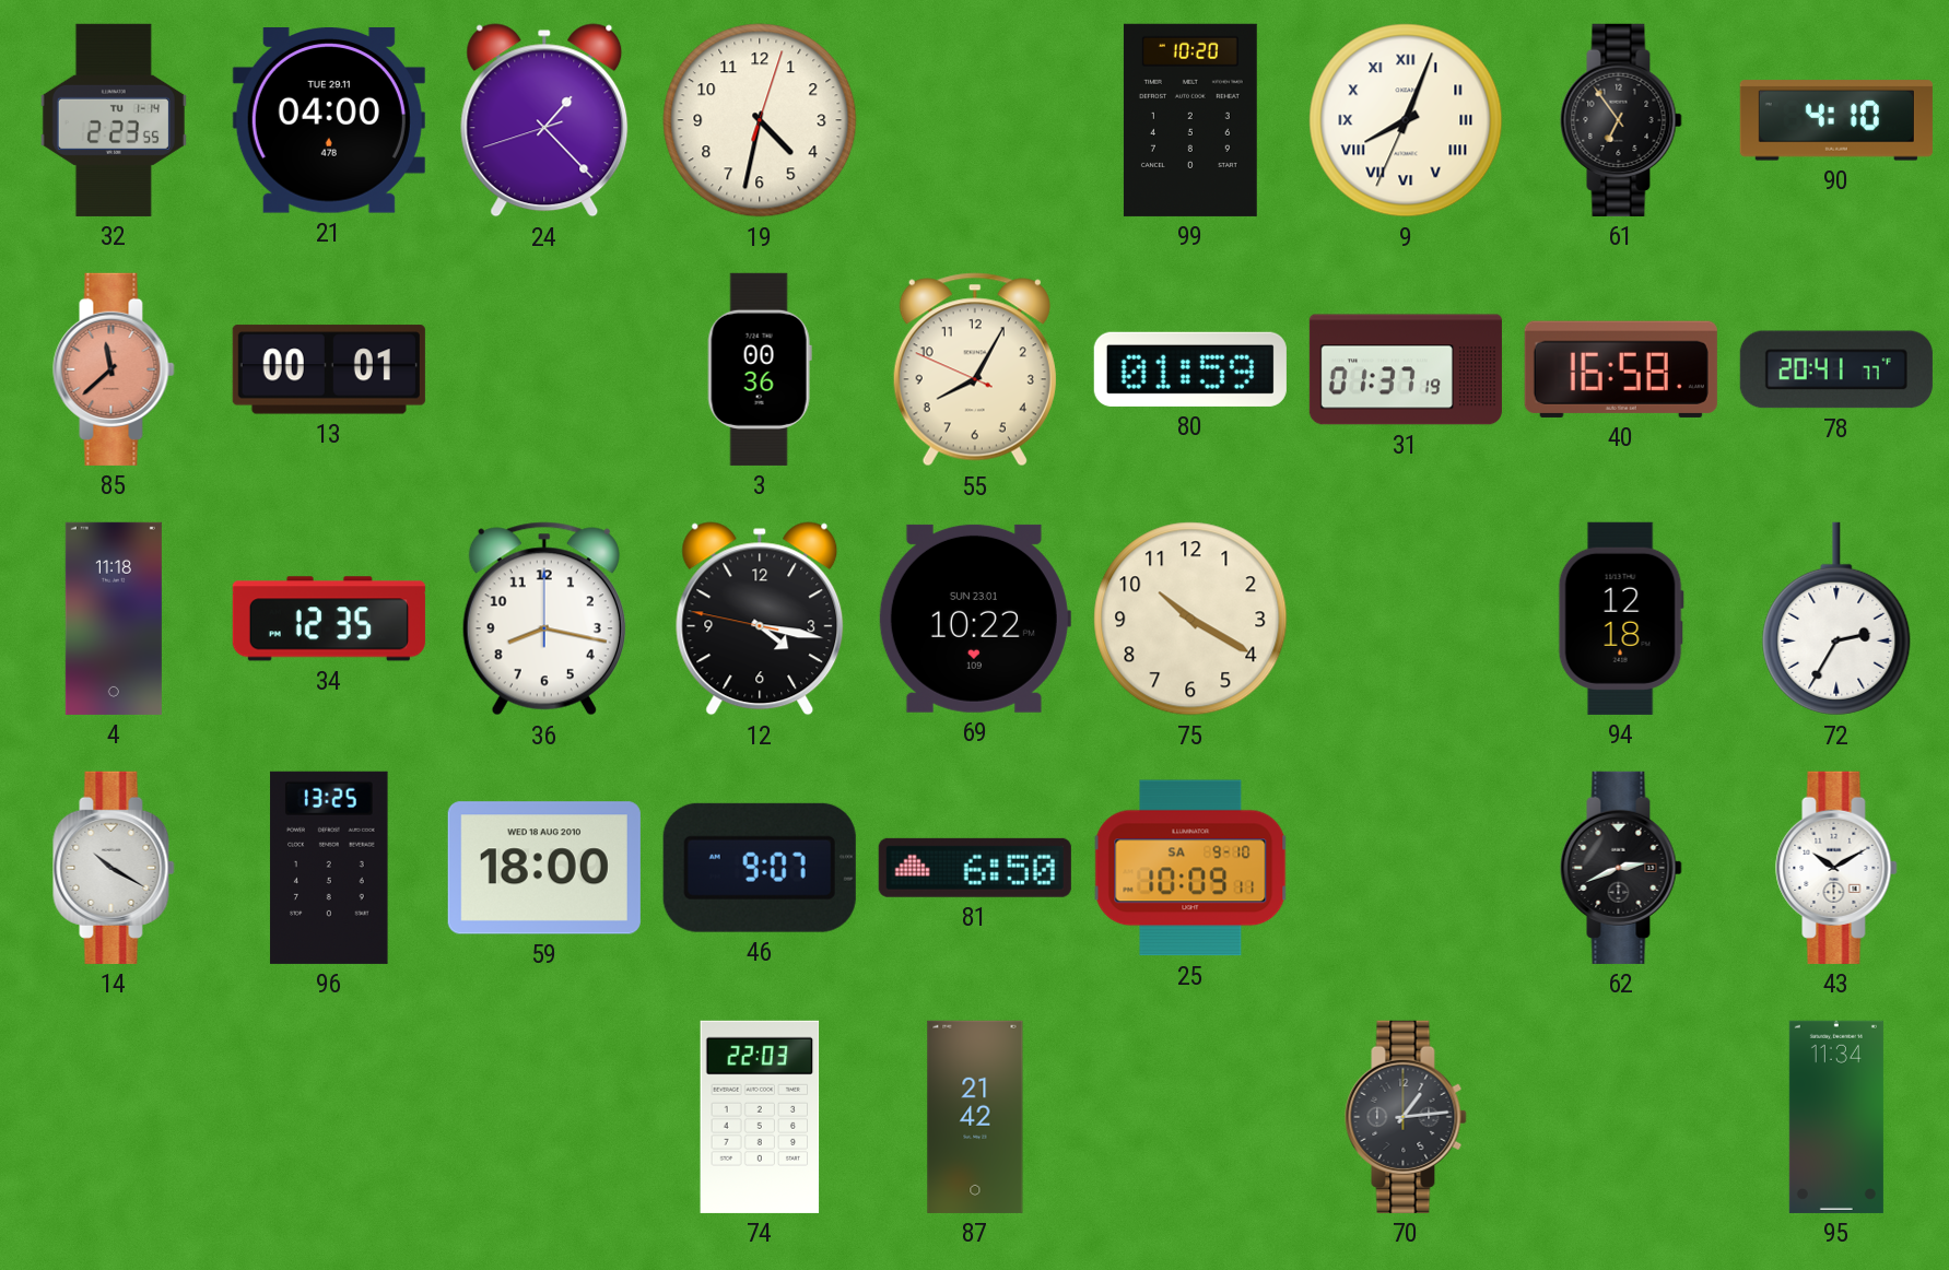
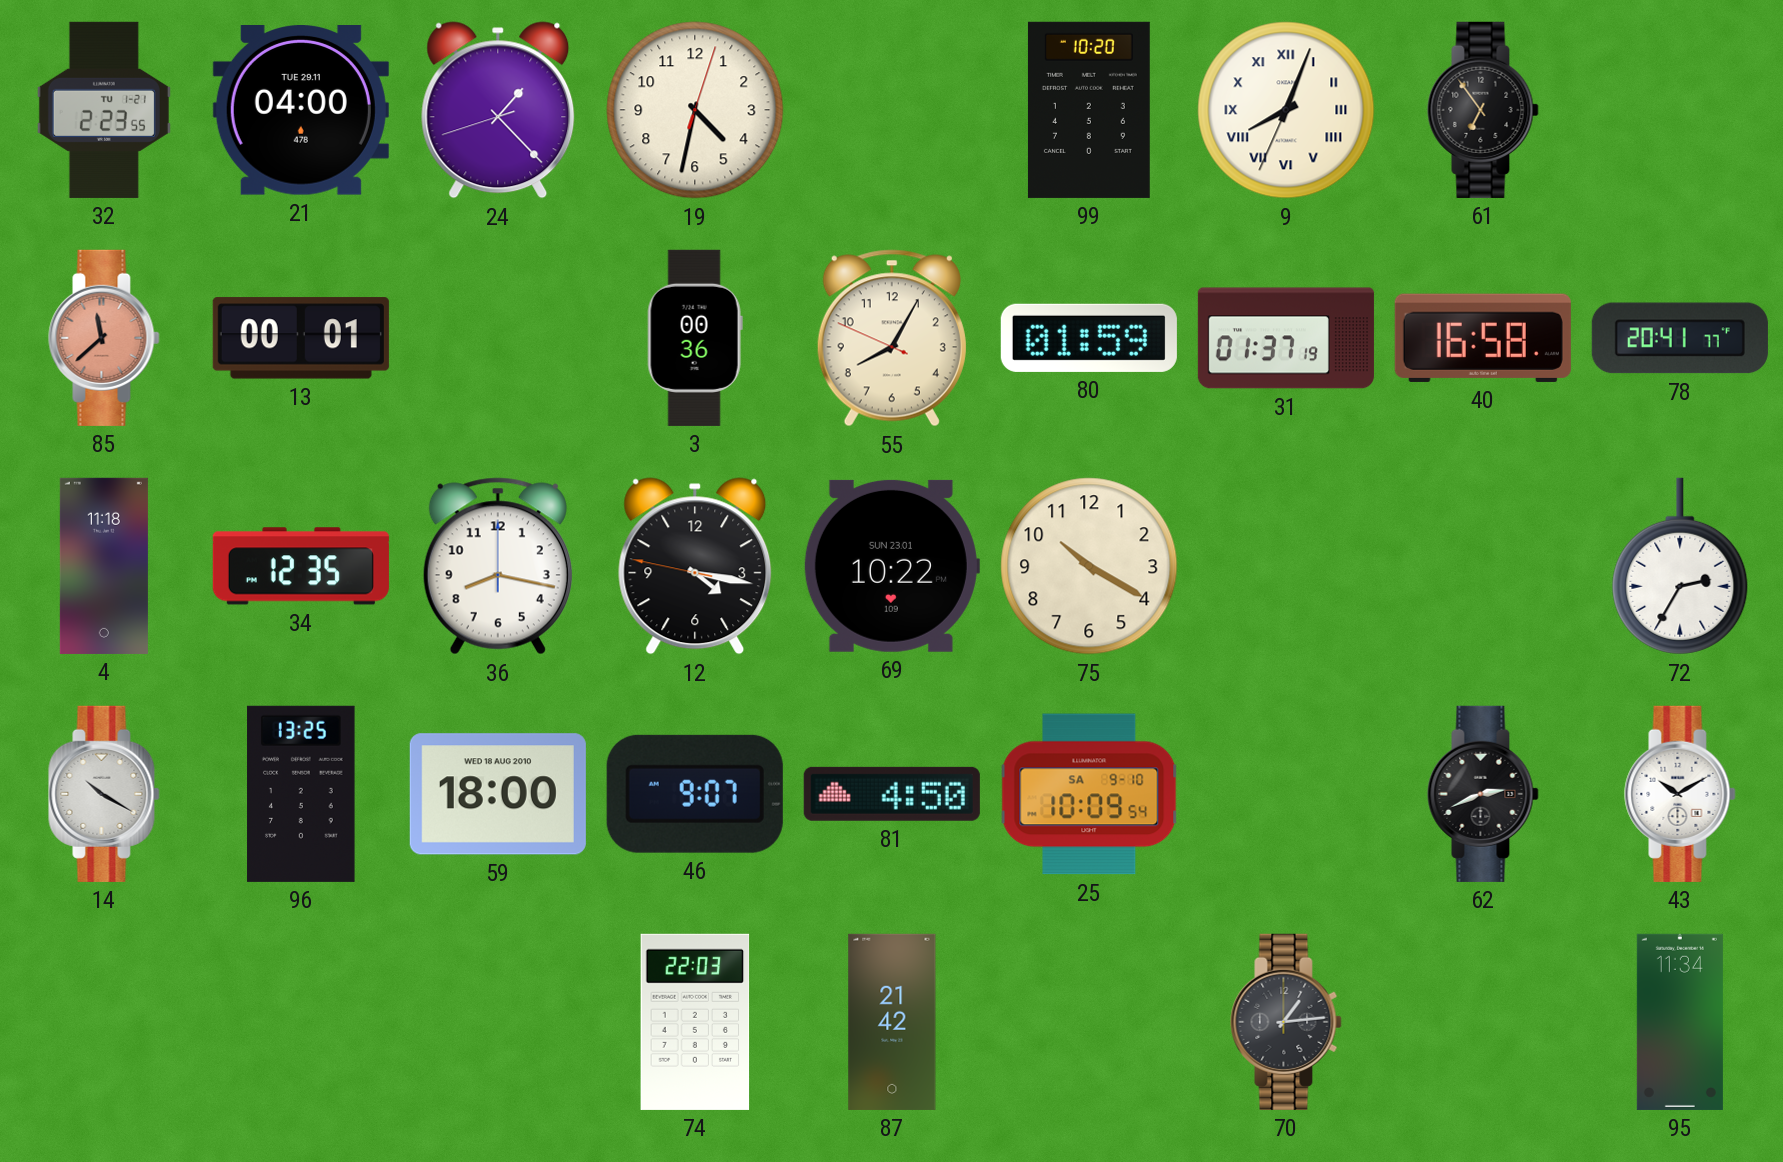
32 date: TU 1-14 -> TU 1-21 (104, 110)
90: 4:10 -> none (1836, 120)
94: 12:18 -> none (1621, 619)
81: 6:50 -> 4:50 (892, 794)
25: 10:09:11 -> 10:09:54 (1089, 794)
